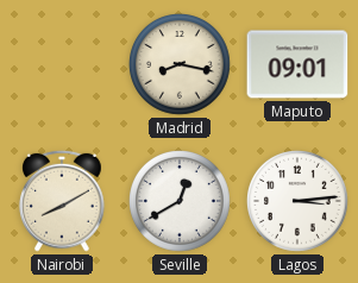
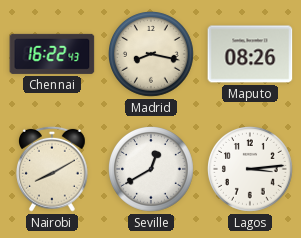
Chennai: none -> 16:22 (52, 54)
Maputo: 09:01 -> 08:26 (250, 54)
